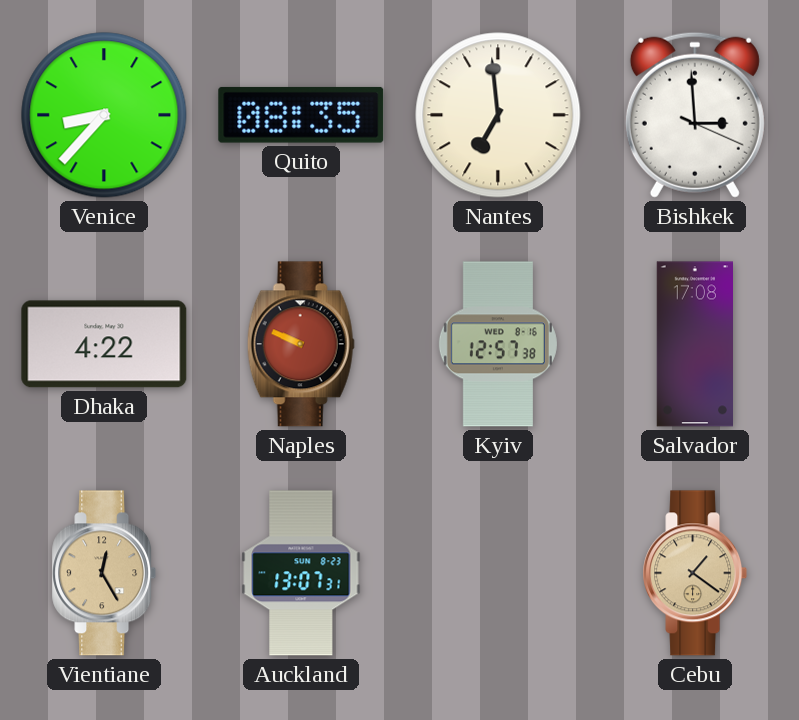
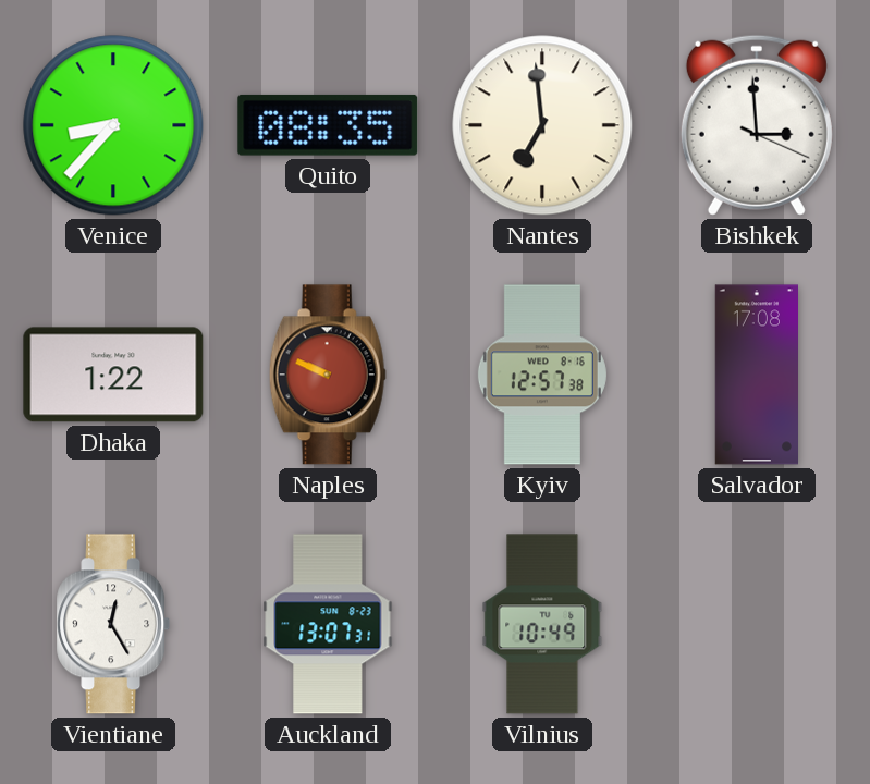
Dhaka: 4:22 -> 1:22 (113, 375)
Vientiane dial: champagne -> white (113, 624)
Vilnius: none -> 10:49 (542, 624)
Cebu: 1:21 -> none (695, 573)
